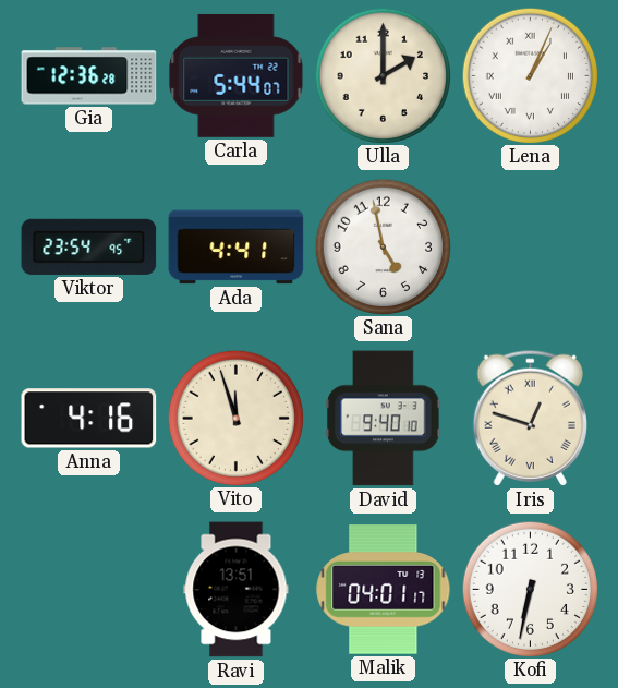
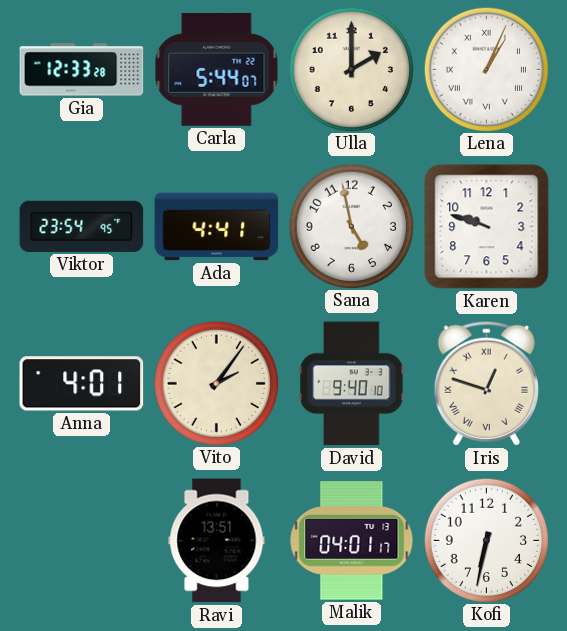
Gia: 12:36 -> 12:33 (82, 70)
Karen: none -> 9:48 (487, 227)
Anna: 4:16 -> 4:01 (82, 384)
Vito: 11:57 -> 2:06 (216, 383)
